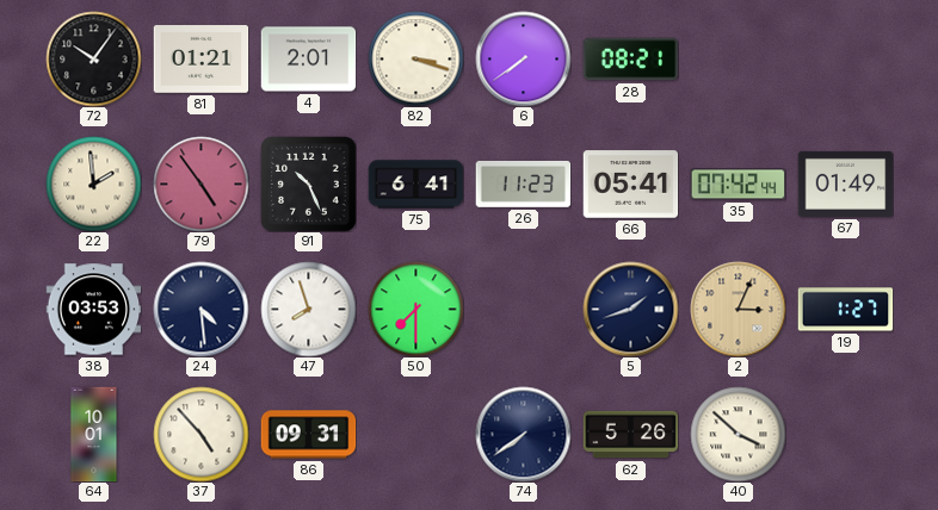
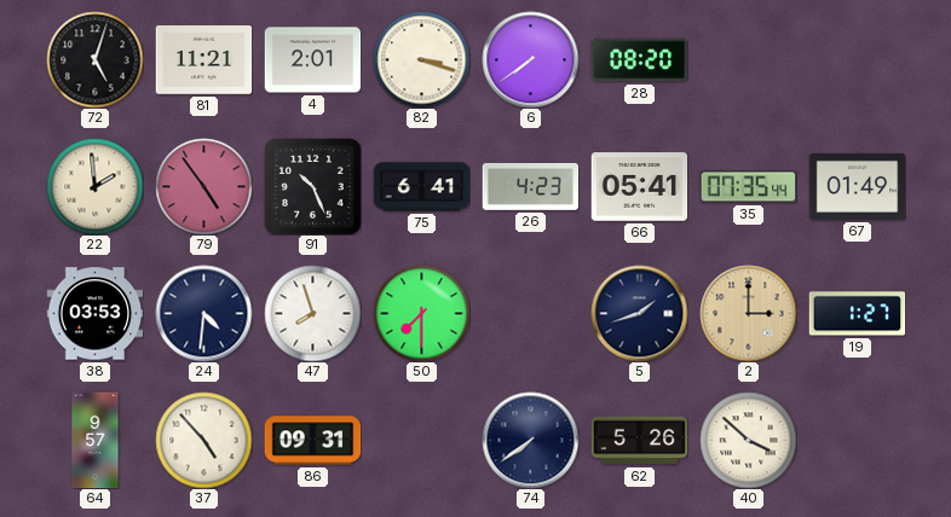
72: 10:06 -> 5:03 (94, 59)
81: 01:21 -> 11:21 (203, 60)
28: 08:21 -> 08:20 (639, 60)
26: 11:23 -> 4:23 (530, 187)
35: 07:42 -> 07:35 (748, 187)
24: 4:29 -> 4:31 (203, 313)
2: 3:04 -> 3:00 (748, 313)
64: 10:01 -> 9:57 (96, 440)
